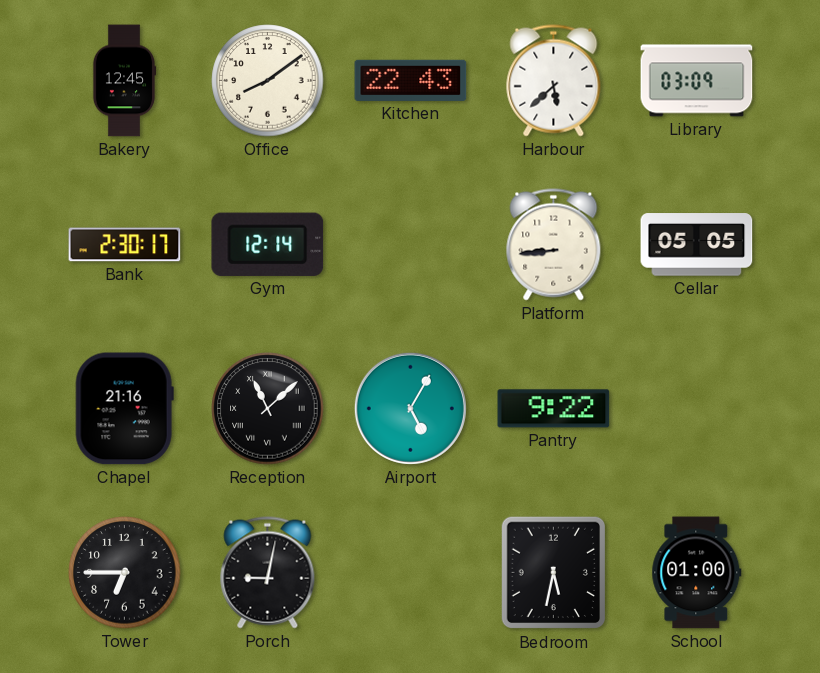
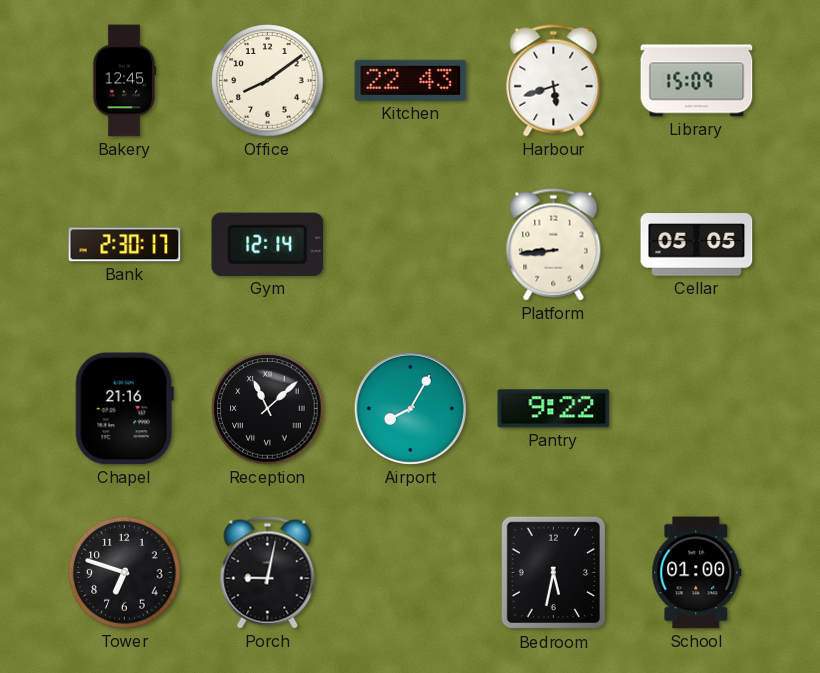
Harbour: 5:38 -> 5:42 (554, 81)
Library: 03:09 -> 15:09 (697, 81)
Airport: 5:05 -> 8:05 (410, 408)
Tower: 6:45 -> 6:48 (125, 573)
